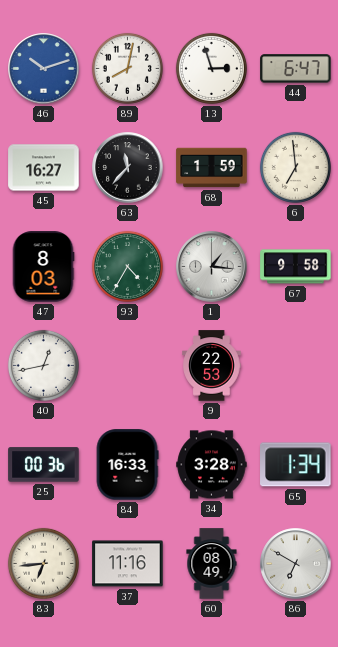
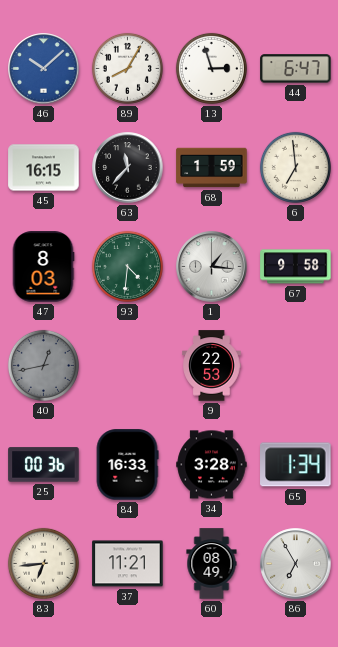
46: 10:12 -> 10:08 (44, 69)
89: 8:02 -> 8:05 (127, 68)
45: 16:27 -> 16:15 (44, 168)
93: 4:35 -> 4:31 (127, 266)
40 dial: white -> grey (43, 365)
37: 11:16 -> 11:21 (128, 564)
86: 6:50 -> 6:55 (296, 564)
